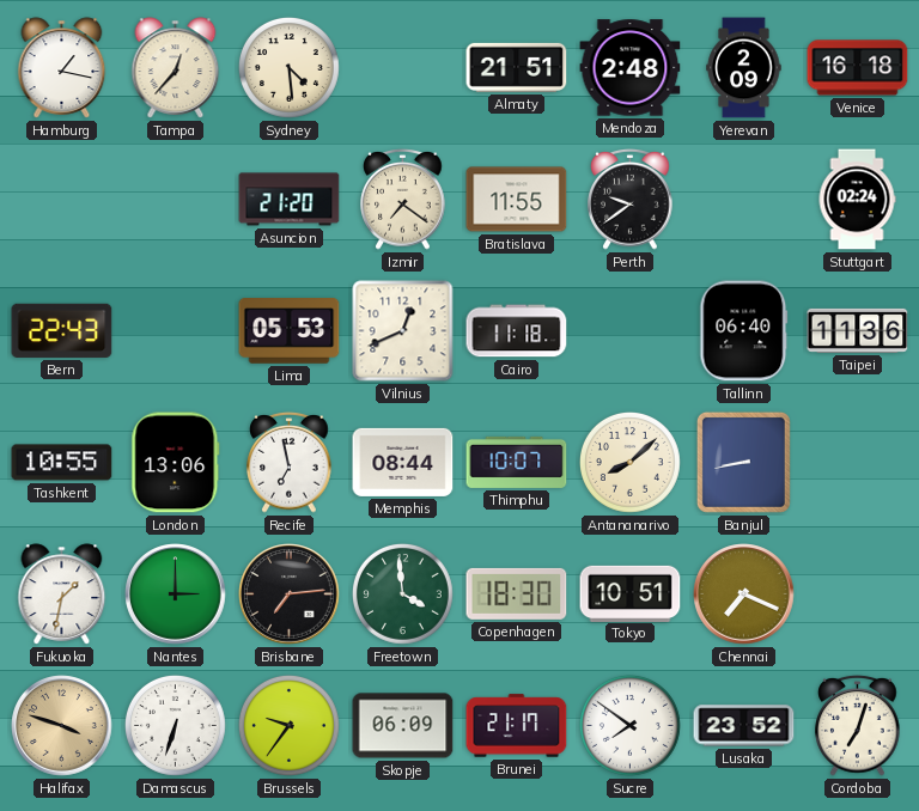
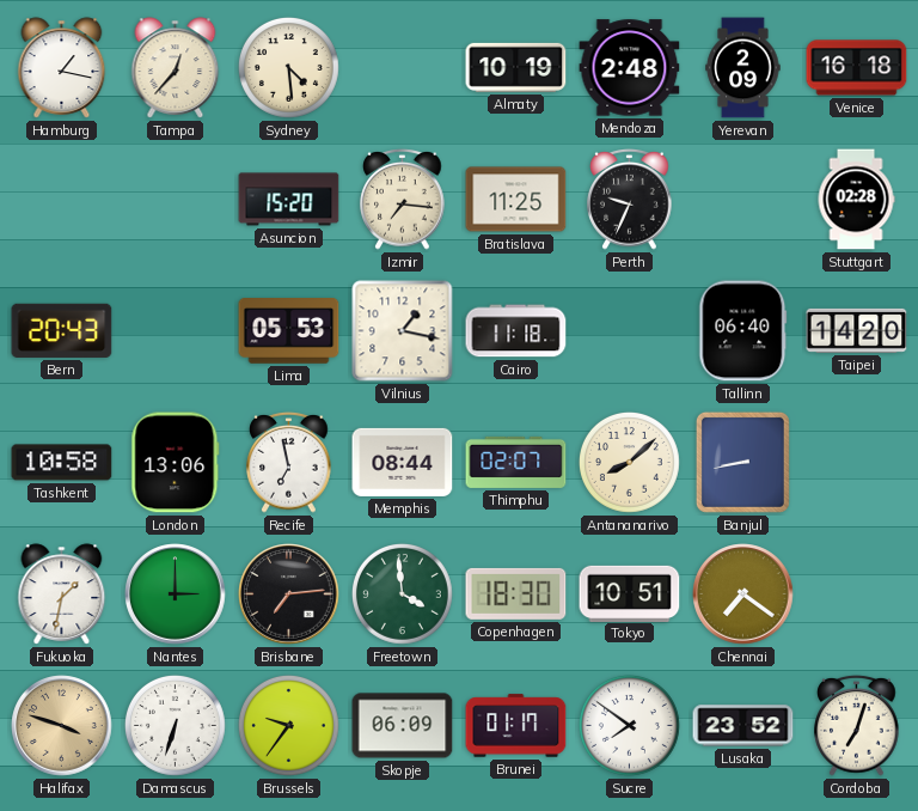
Almaty: 21:51 -> 10:19 (516, 67)
Asuncion: 21:20 -> 15:20 (289, 200)
Izmir: 7:21 -> 7:16 (403, 200)
Bratislava: 11:55 -> 11:25 (516, 200)
Perth: 9:39 -> 9:34 (630, 200)
Stuttgart: 02:24 -> 02:28 (856, 200)
Bern: 22:43 -> 20:43 (62, 330)
Vilnius: 12:41 -> 1:17 (403, 331)
Taipei: 11:36 -> 14:20 (857, 330)
Tashkent: 10:55 -> 10:58 (62, 463)
Thimphu: 10:07 -> 02:07 (516, 462)
Chennai: 7:19 -> 7:21 (743, 594)
Brunei: 21:17 -> 01:17 (516, 726)
